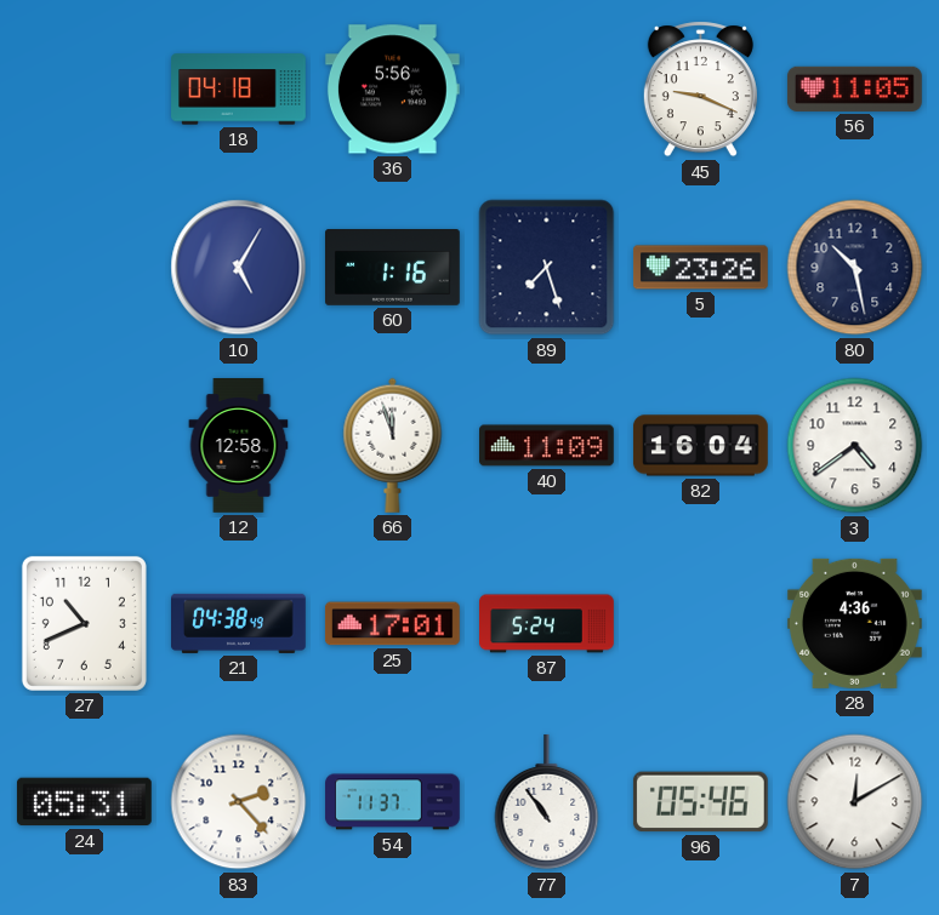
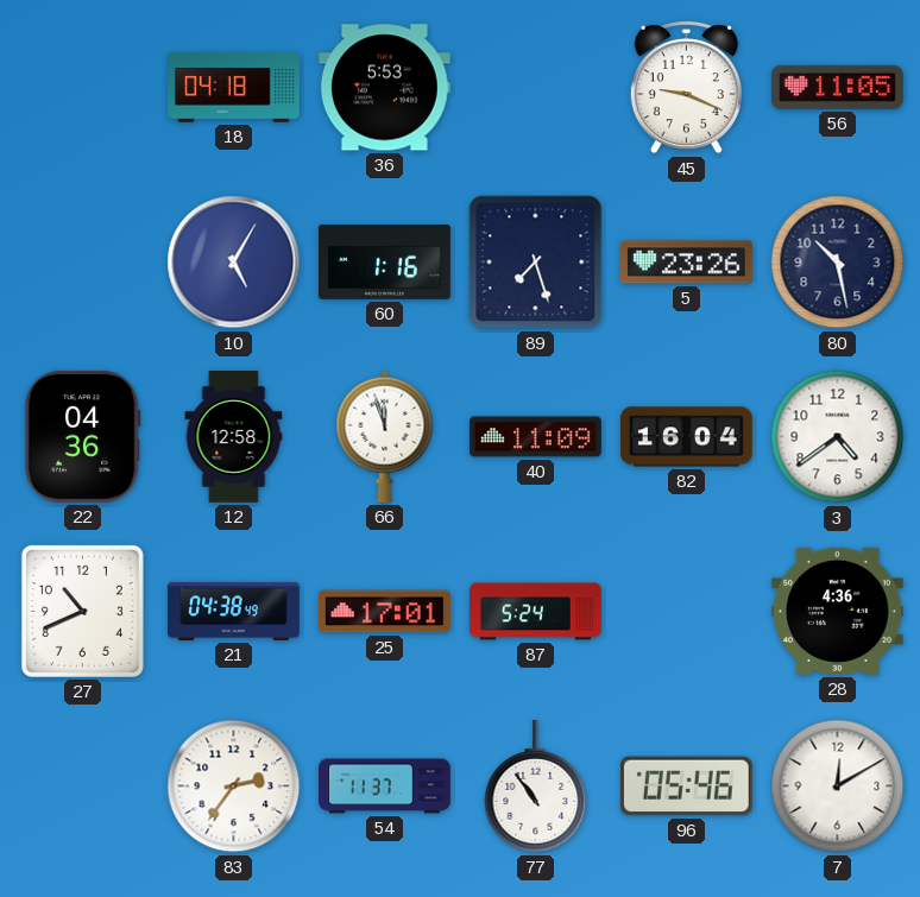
36: 5:56 -> 5:53 (384, 88)
22: none -> 04:36 (82, 436)
24: 05:31 -> none (84, 802)
83: 2:23 -> 2:36 (234, 787)
